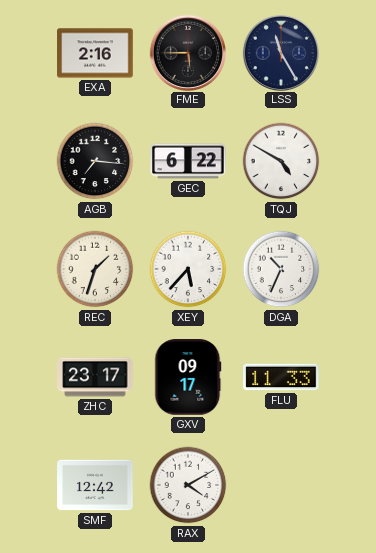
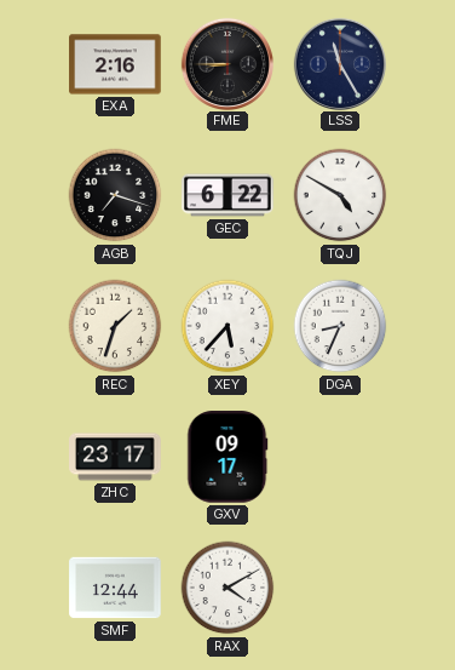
FME: 5:45 -> 8:45 (226, 63)
AGB: 7:16 -> 7:18 (115, 195)
DGA: 10:34 -> 8:34 (340, 326)
FLU: 11:33 -> none (281, 377)
SMF: 12:42 -> 12:44 (115, 588)
